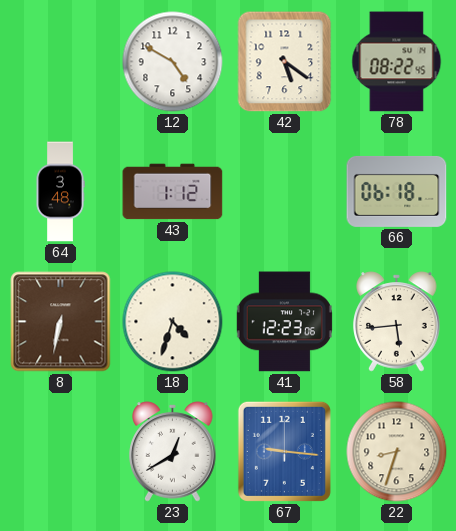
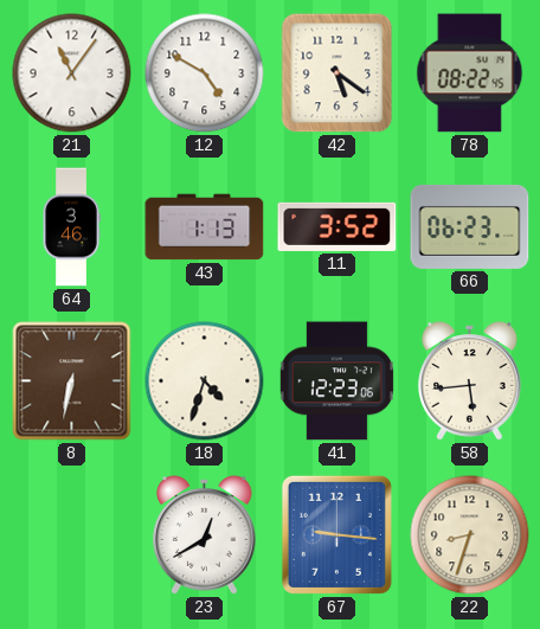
21: none -> 11:06 (72, 73)
64: 3:48 -> 3:46 (71, 227)
43: 1:12 -> 1:13 (205, 227)
11: none -> 3:52 (337, 226)
66: 06:18 -> 06:23 (470, 226)
